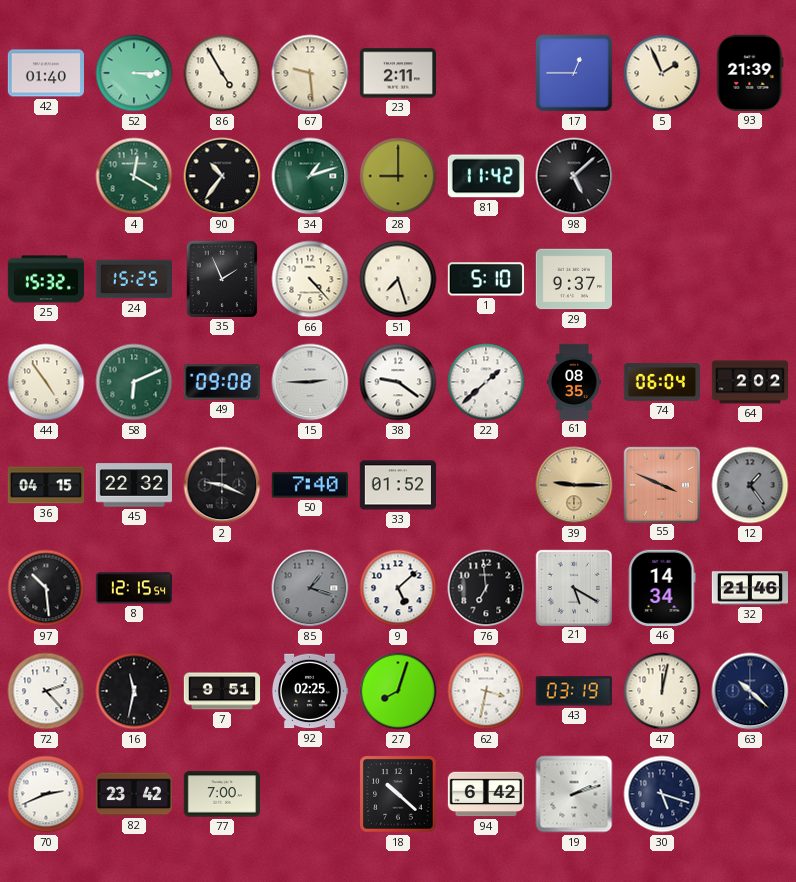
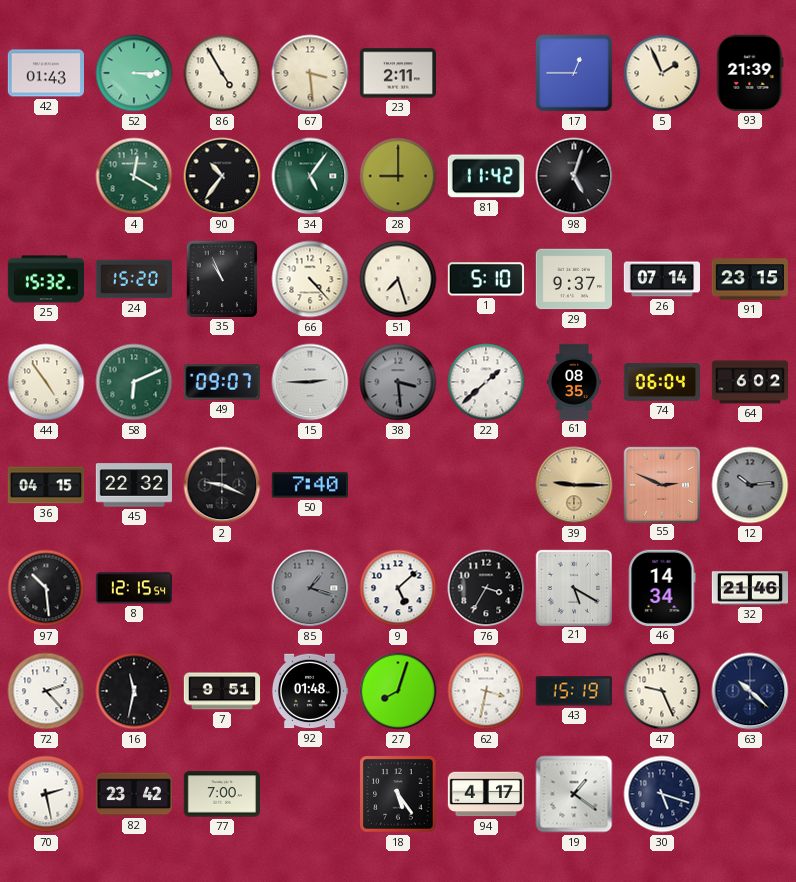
42: 01:40 -> 01:43 (45, 73)
67: 9:29 -> 3:29 (310, 73)
34: 1:12 -> 5:06 (310, 176)
98: 5:08 -> 5:03 (574, 176)
24: 15:25 -> 15:20 (133, 279)
35: 1:56 -> 10:56 (221, 278)
26: none -> 07:14 (661, 279)
91: none -> 23:15 (749, 279)
49: 09:08 -> 09:07 (222, 382)
38: 9:21 -> 3:29 (398, 382)
38 dial: white -> grey (398, 382)
64: 2:02 -> 6:02 (750, 382)
33: 01:52 -> none (397, 485)
55: 3:49 -> 2:49 (661, 484)
12: 1:24 -> 10:14 (750, 485)
76: 6:59 -> 3:35 (486, 588)
92: 02:25 -> 01:48 (309, 691)
43: 03:19 -> 15:19 (574, 691)
47: 12:02 -> 9:26 (662, 691)
70: 2:41 -> 2:28 (46, 794)
18: 10:22 -> 5:24 (398, 794)
94: 6:42 -> 4:17 (485, 794)
19: 2:12 -> 1:21 (574, 794)
